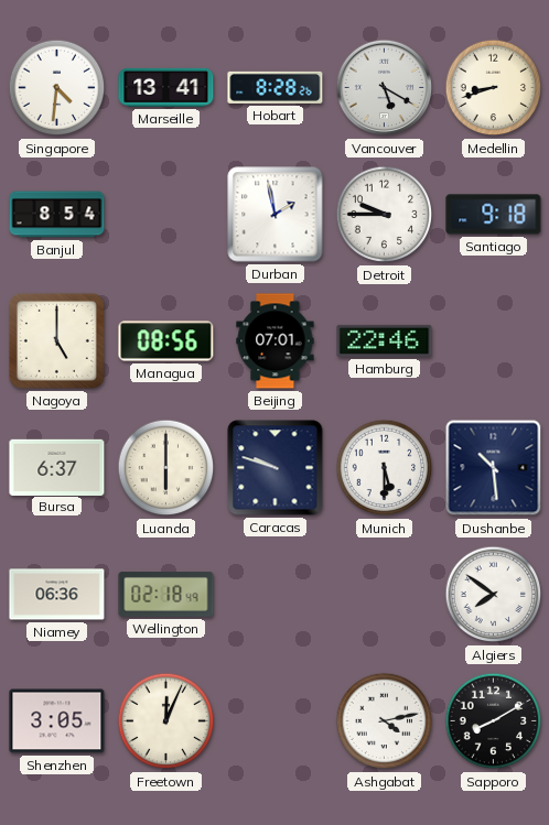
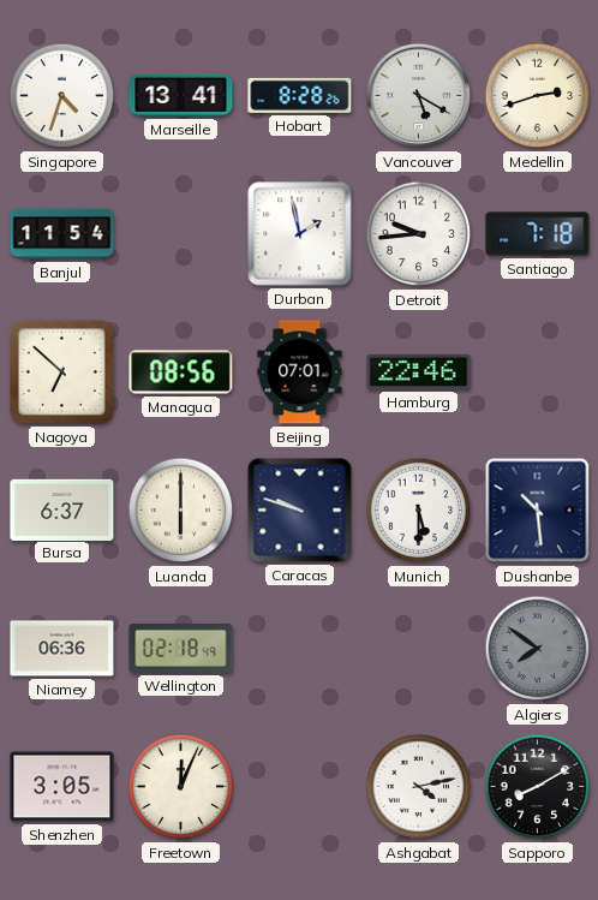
Singapore: 4:31 -> 4:33 (62, 96)
Medellin: 8:42 -> 2:42 (538, 96)
Banjul: 8:54 -> 11:54 (62, 234)
Detroit: 9:45 -> 9:44 (419, 234)
Santiago: 9:18 -> 7:18 (538, 234)
Nagoya: 5:00 -> 6:52 (61, 371)
Algiers dial: white -> grey (538, 649)
